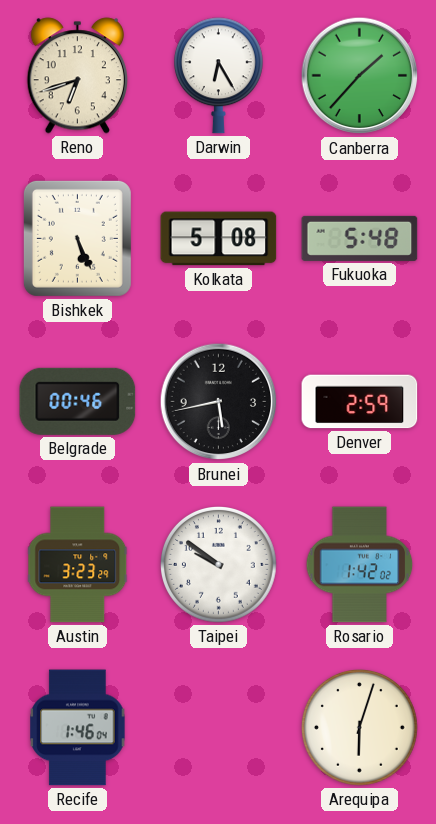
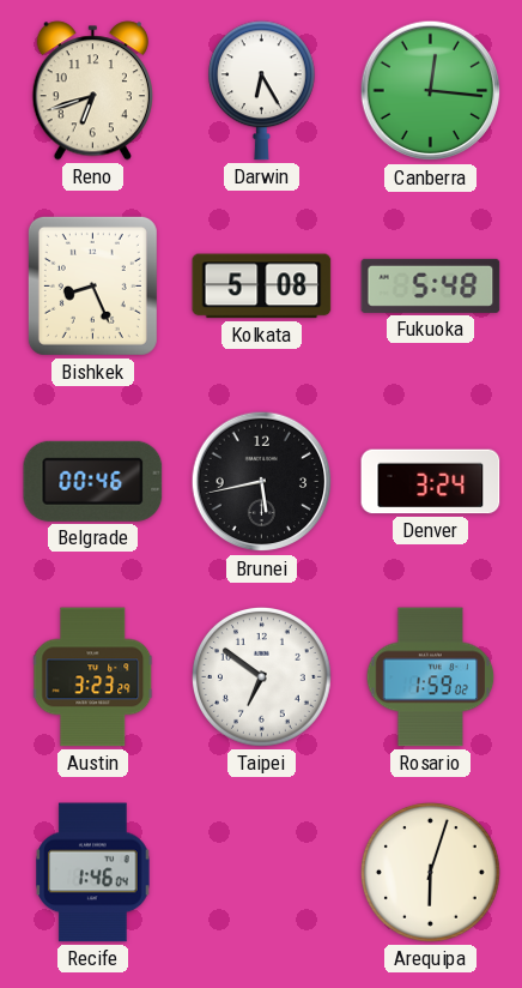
Canberra: 1:37 -> 12:16 (431, 91)
Bishkek: 5:26 -> 8:26 (92, 285)
Denver: 2:59 -> 3:24 (431, 482)
Taipei: 9:51 -> 6:51 (262, 677)
Rosario: 1:42 -> 1:59 (431, 677)
